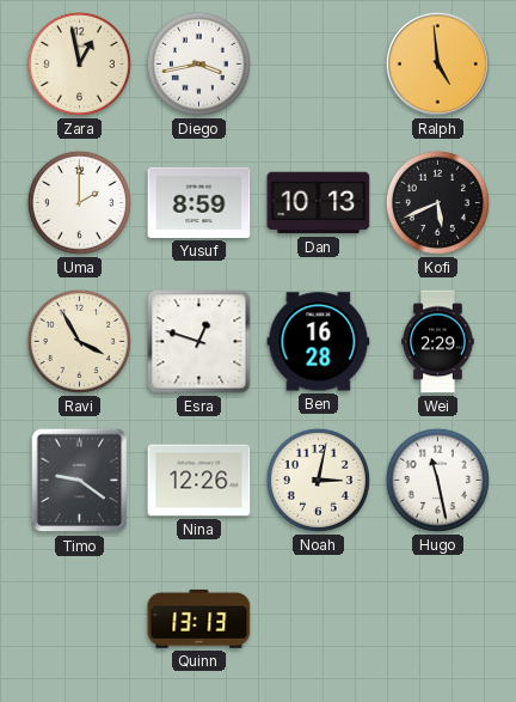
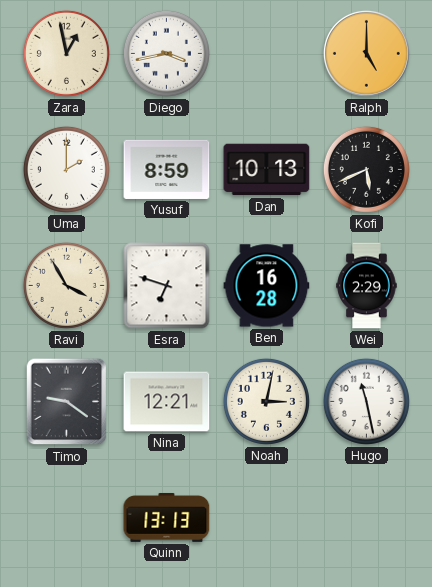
Ralph: 4:59 -> 5:00 (366, 53)
Esra: 12:48 -> 6:48 (167, 286)
Nina: 12:26 -> 12:21 (167, 402)
